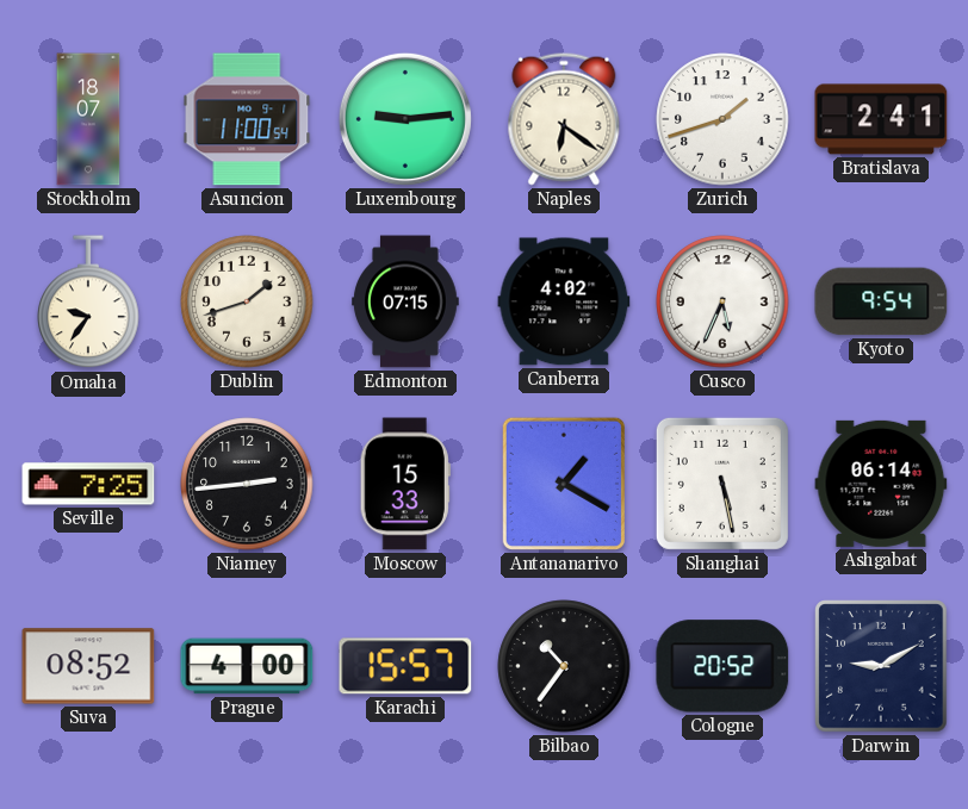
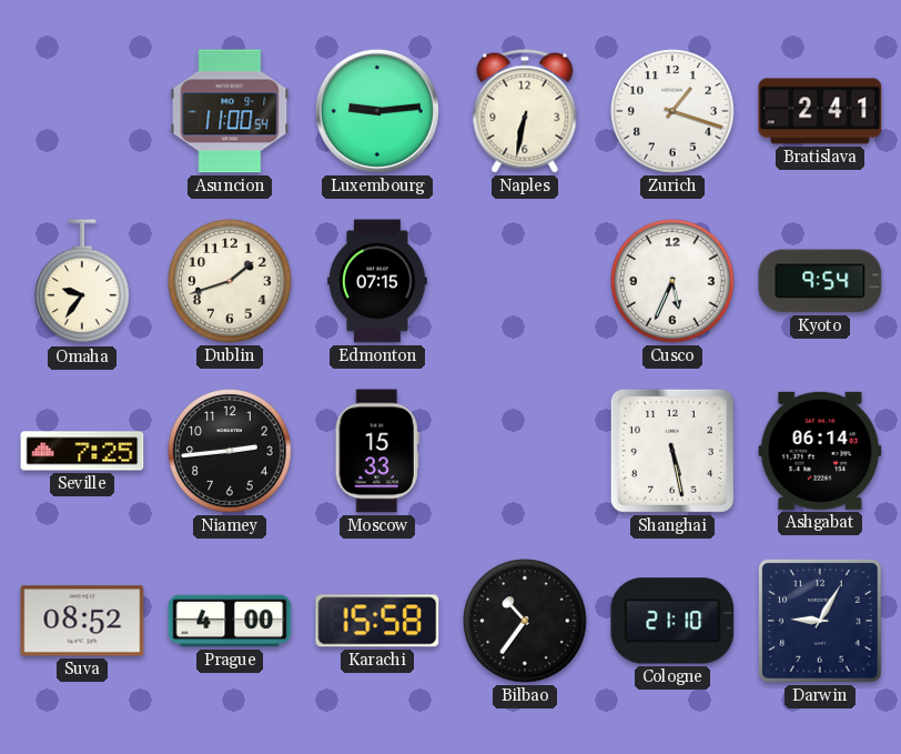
Stockholm: 18:07 -> none (88, 119)
Naples: 6:21 -> 6:32 (525, 111)
Zurich: 1:42 -> 1:18 (672, 111)
Canberra: 4:02 -> none (564, 301)
Antananarivo: 1:20 -> none (564, 484)
Karachi: 15:57 -> 15:58 (377, 621)
Cologne: 20:52 -> 21:10 (672, 621)
Darwin: 9:10 -> 9:05 (820, 621)
